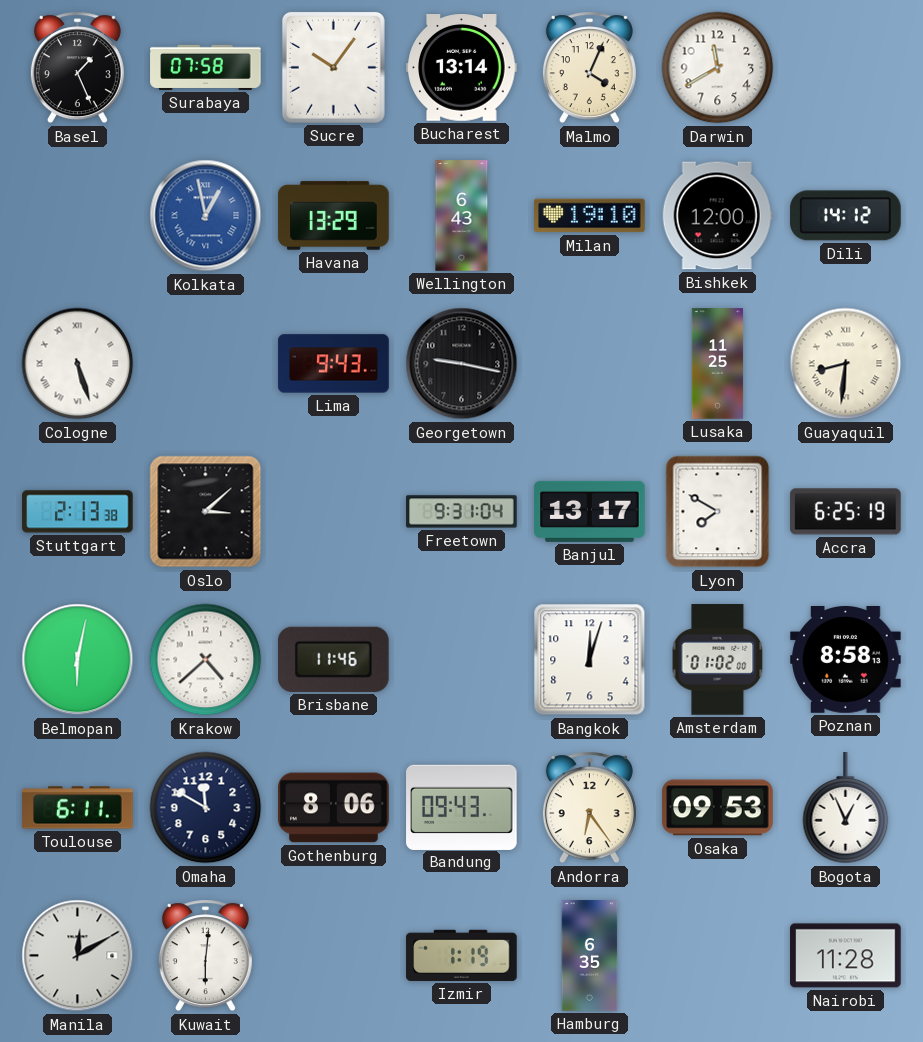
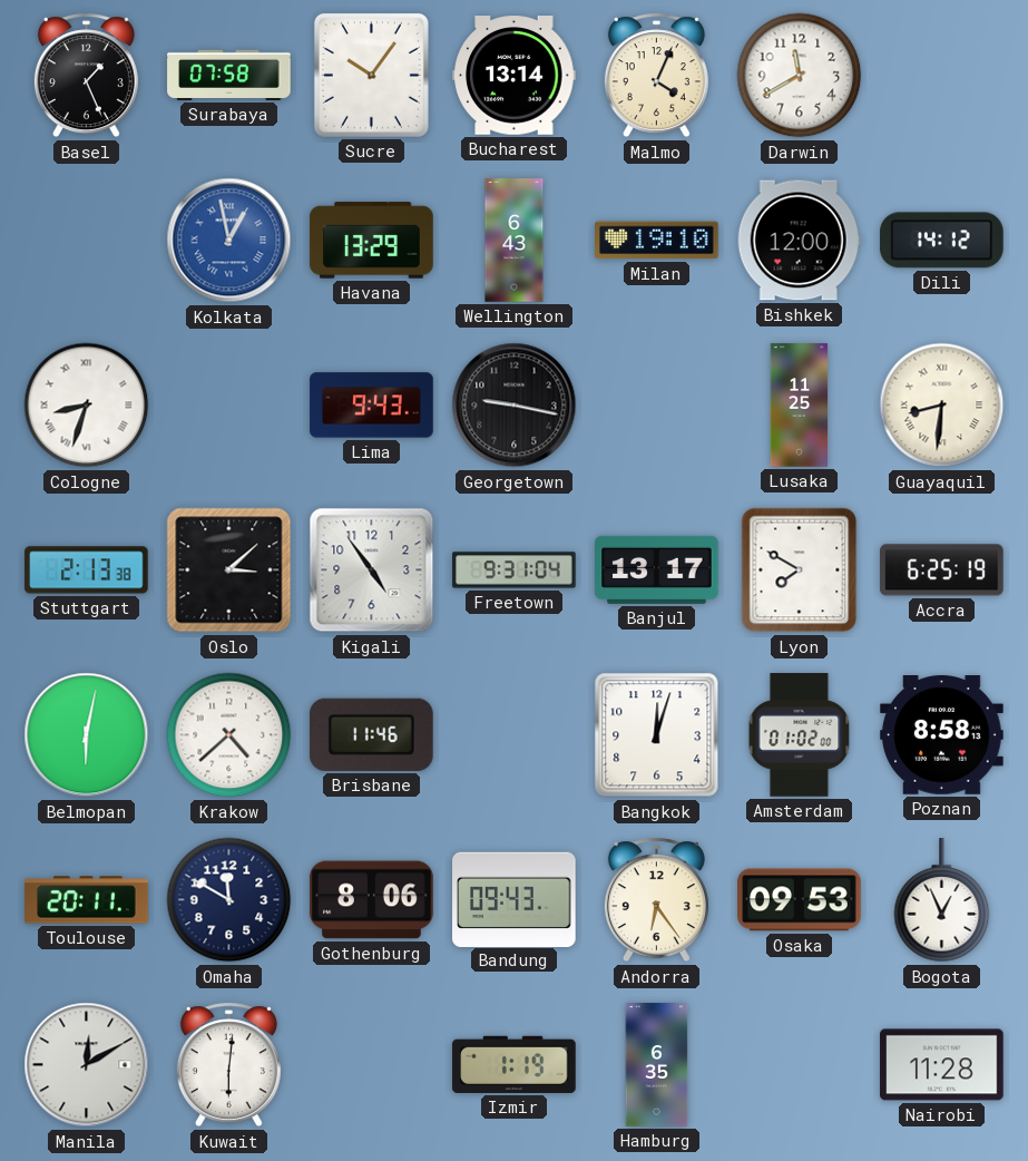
Cologne: 5:27 -> 8:33 (87, 406)
Kigali: none -> 4:54 (372, 570)
Toulouse: 6:11 -> 20:11 (87, 900)
